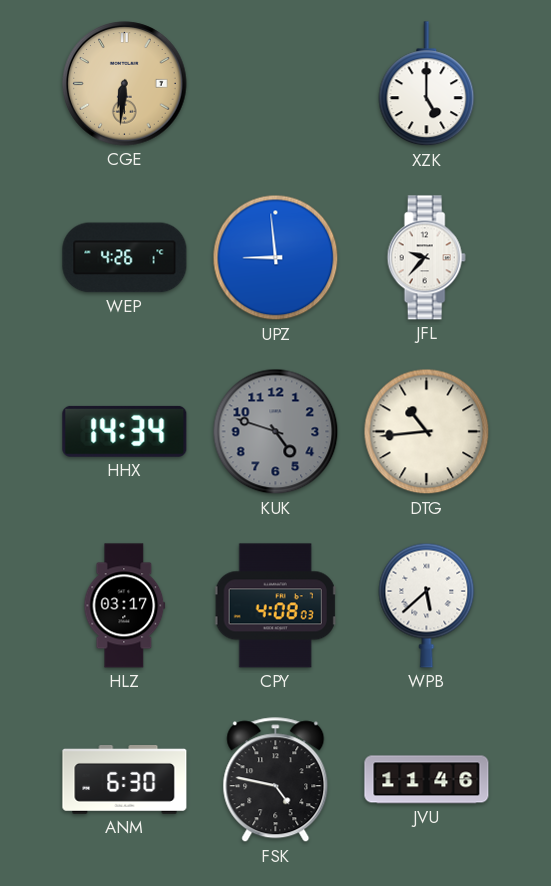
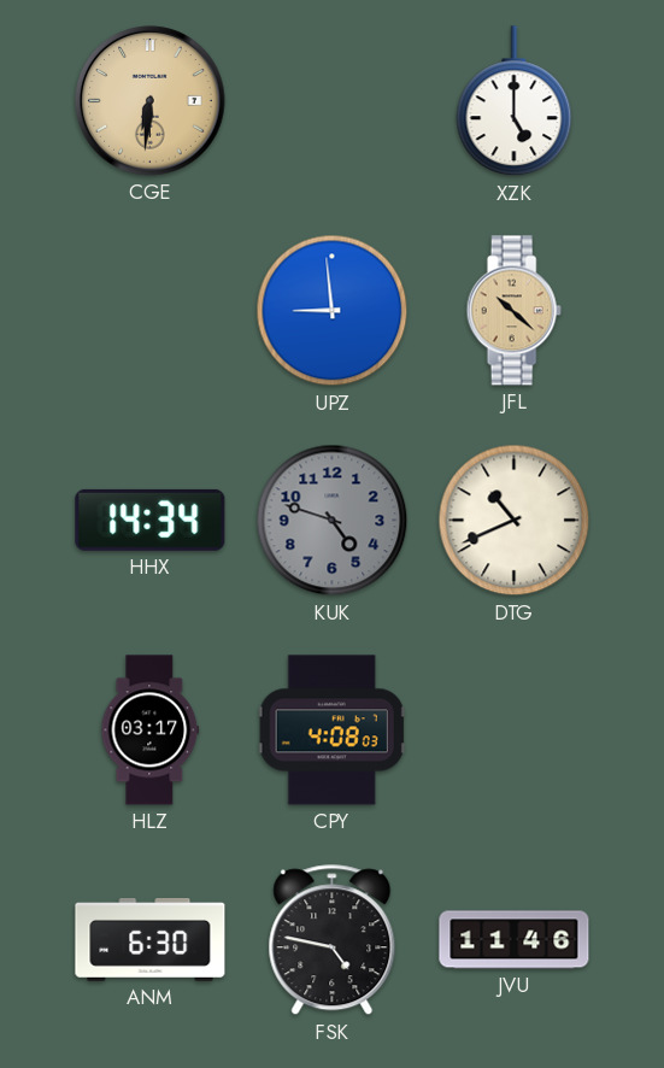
WEP: 4:26 -> none (125, 258)
JFL: 9:37 -> 10:22 (513, 311)
JFL dial: white -> champagne (513, 311)
DTG: 10:44 -> 10:41 (515, 521)
WPB: 5:38 -> none (427, 605)
